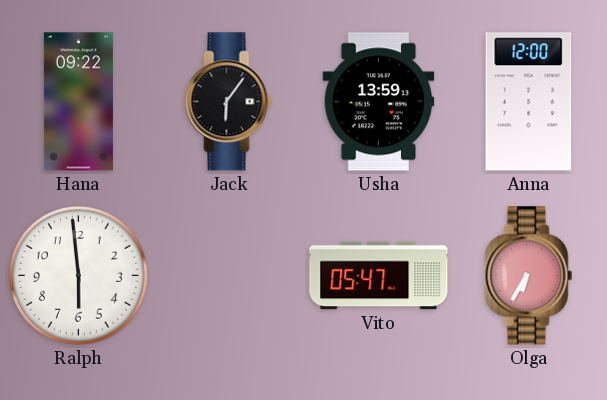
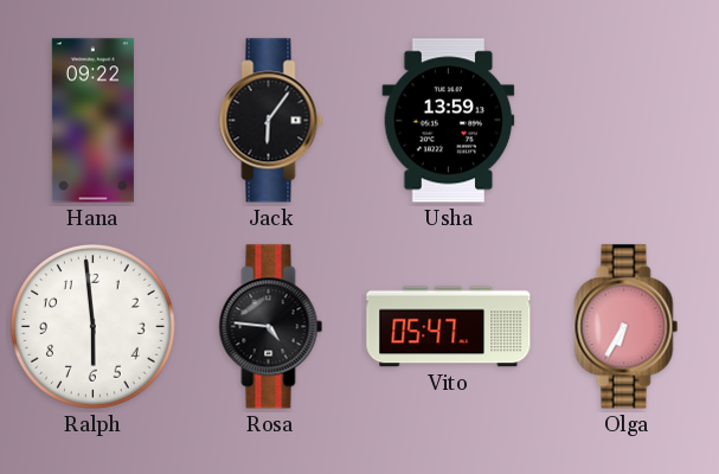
Anna: 12:00 -> none (529, 102)
Rosa: none -> 4:46 (271, 327)
